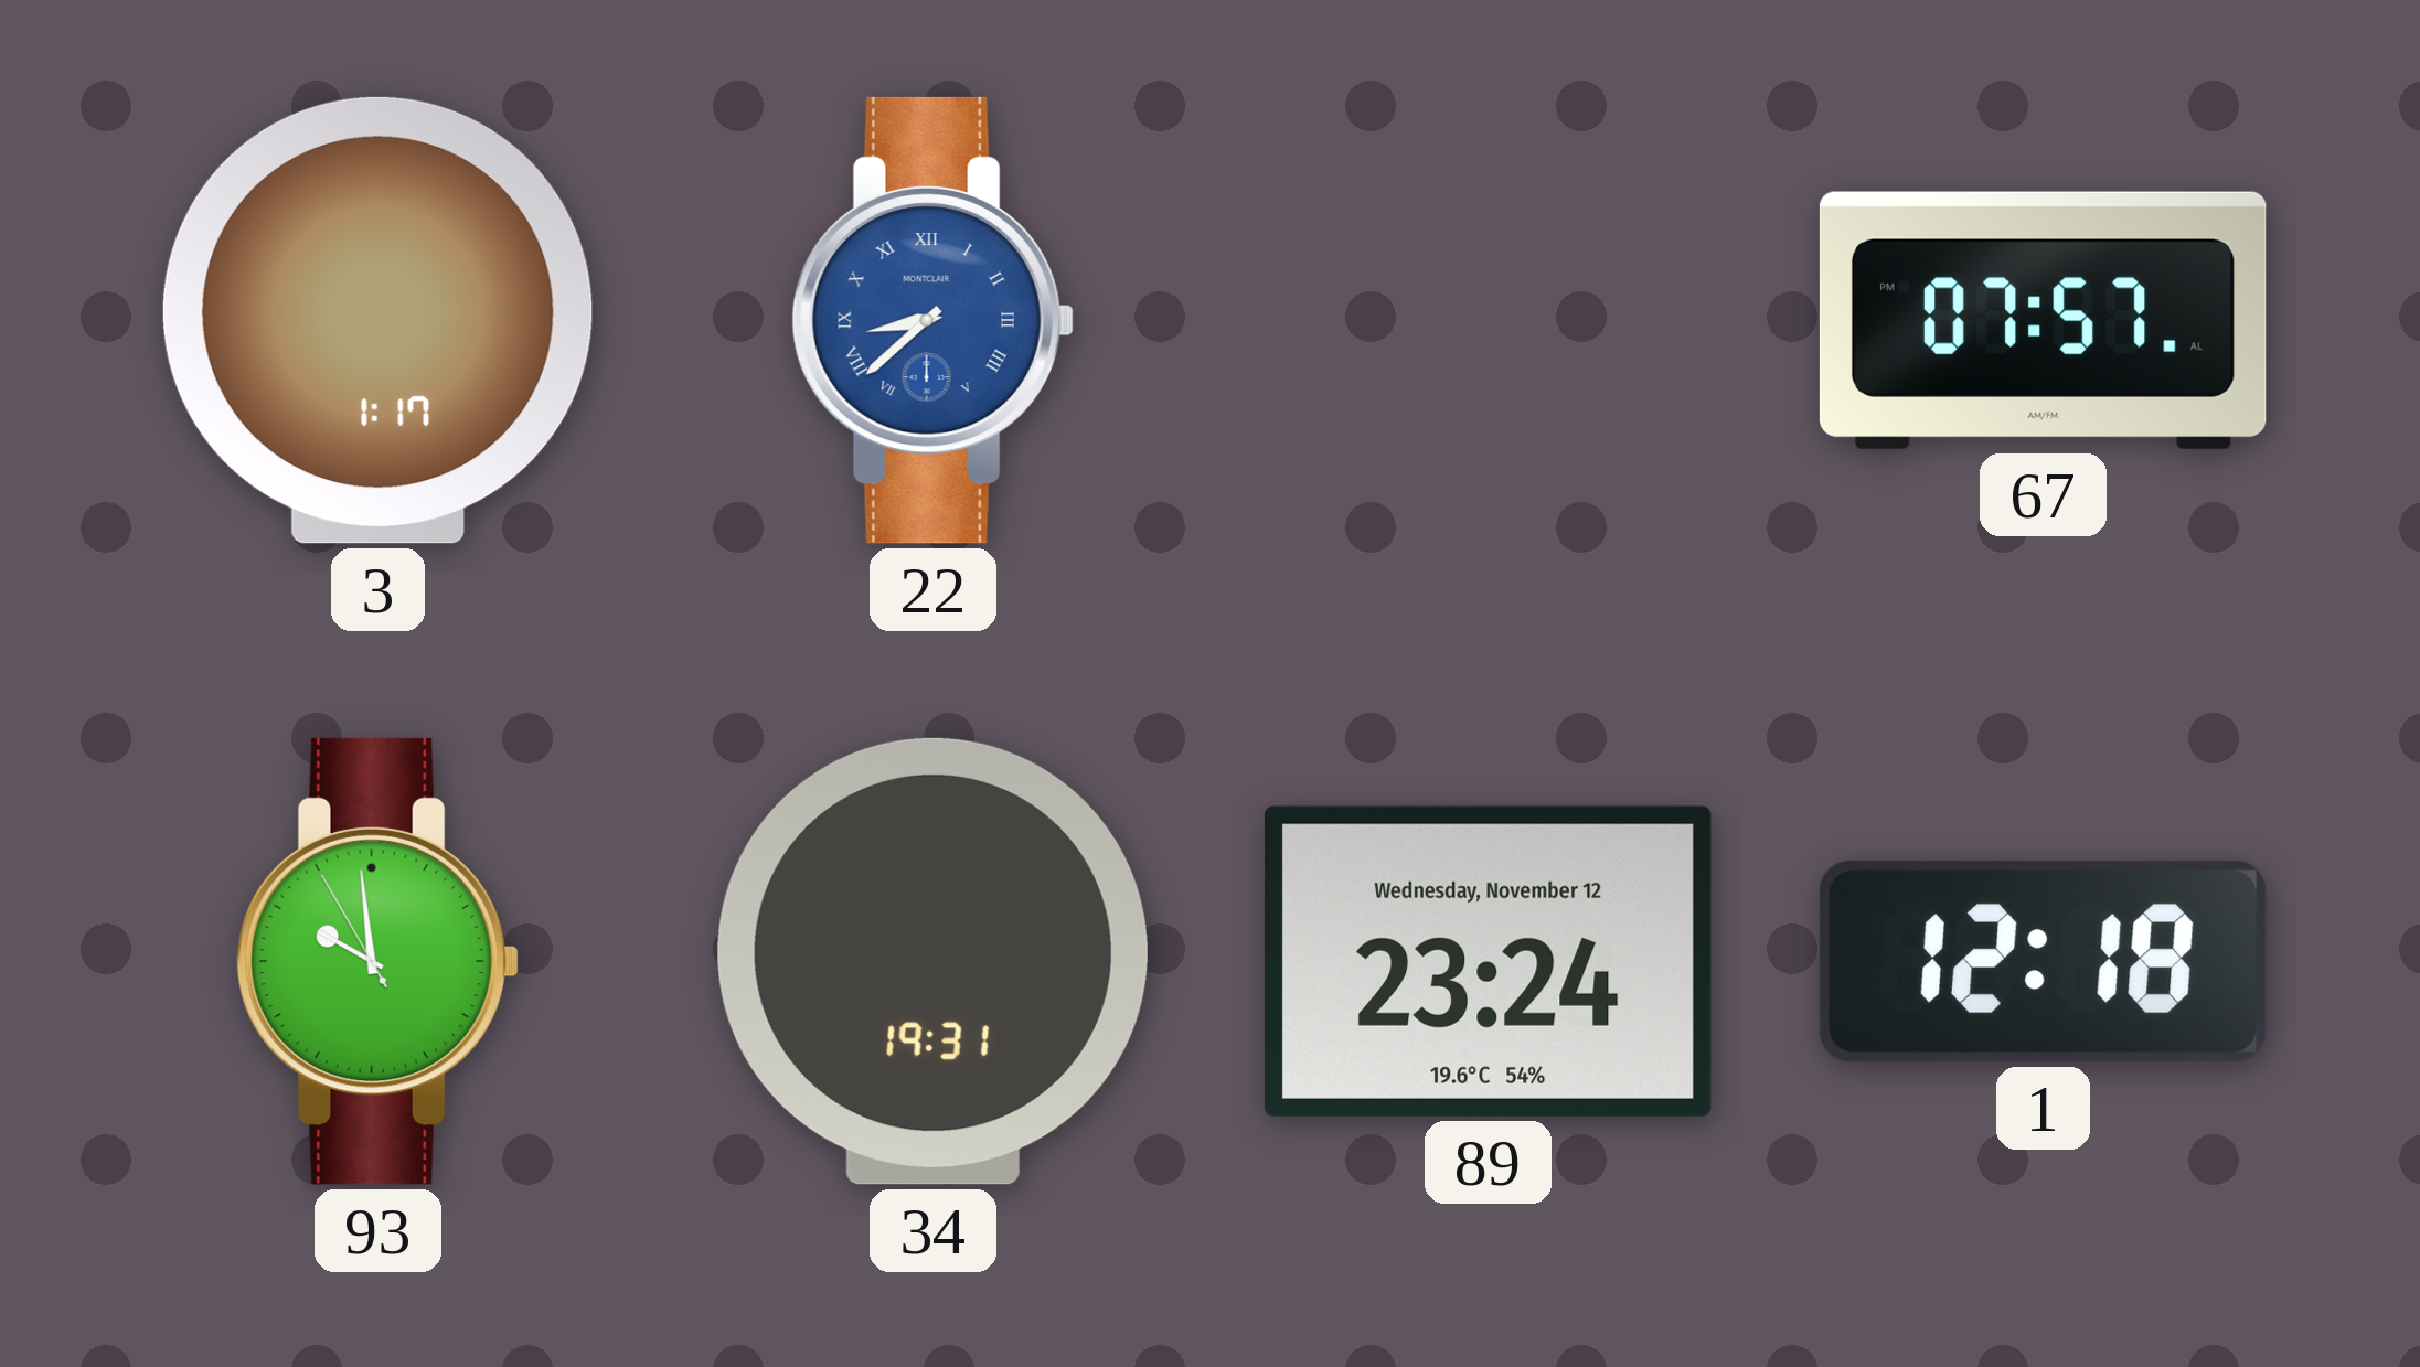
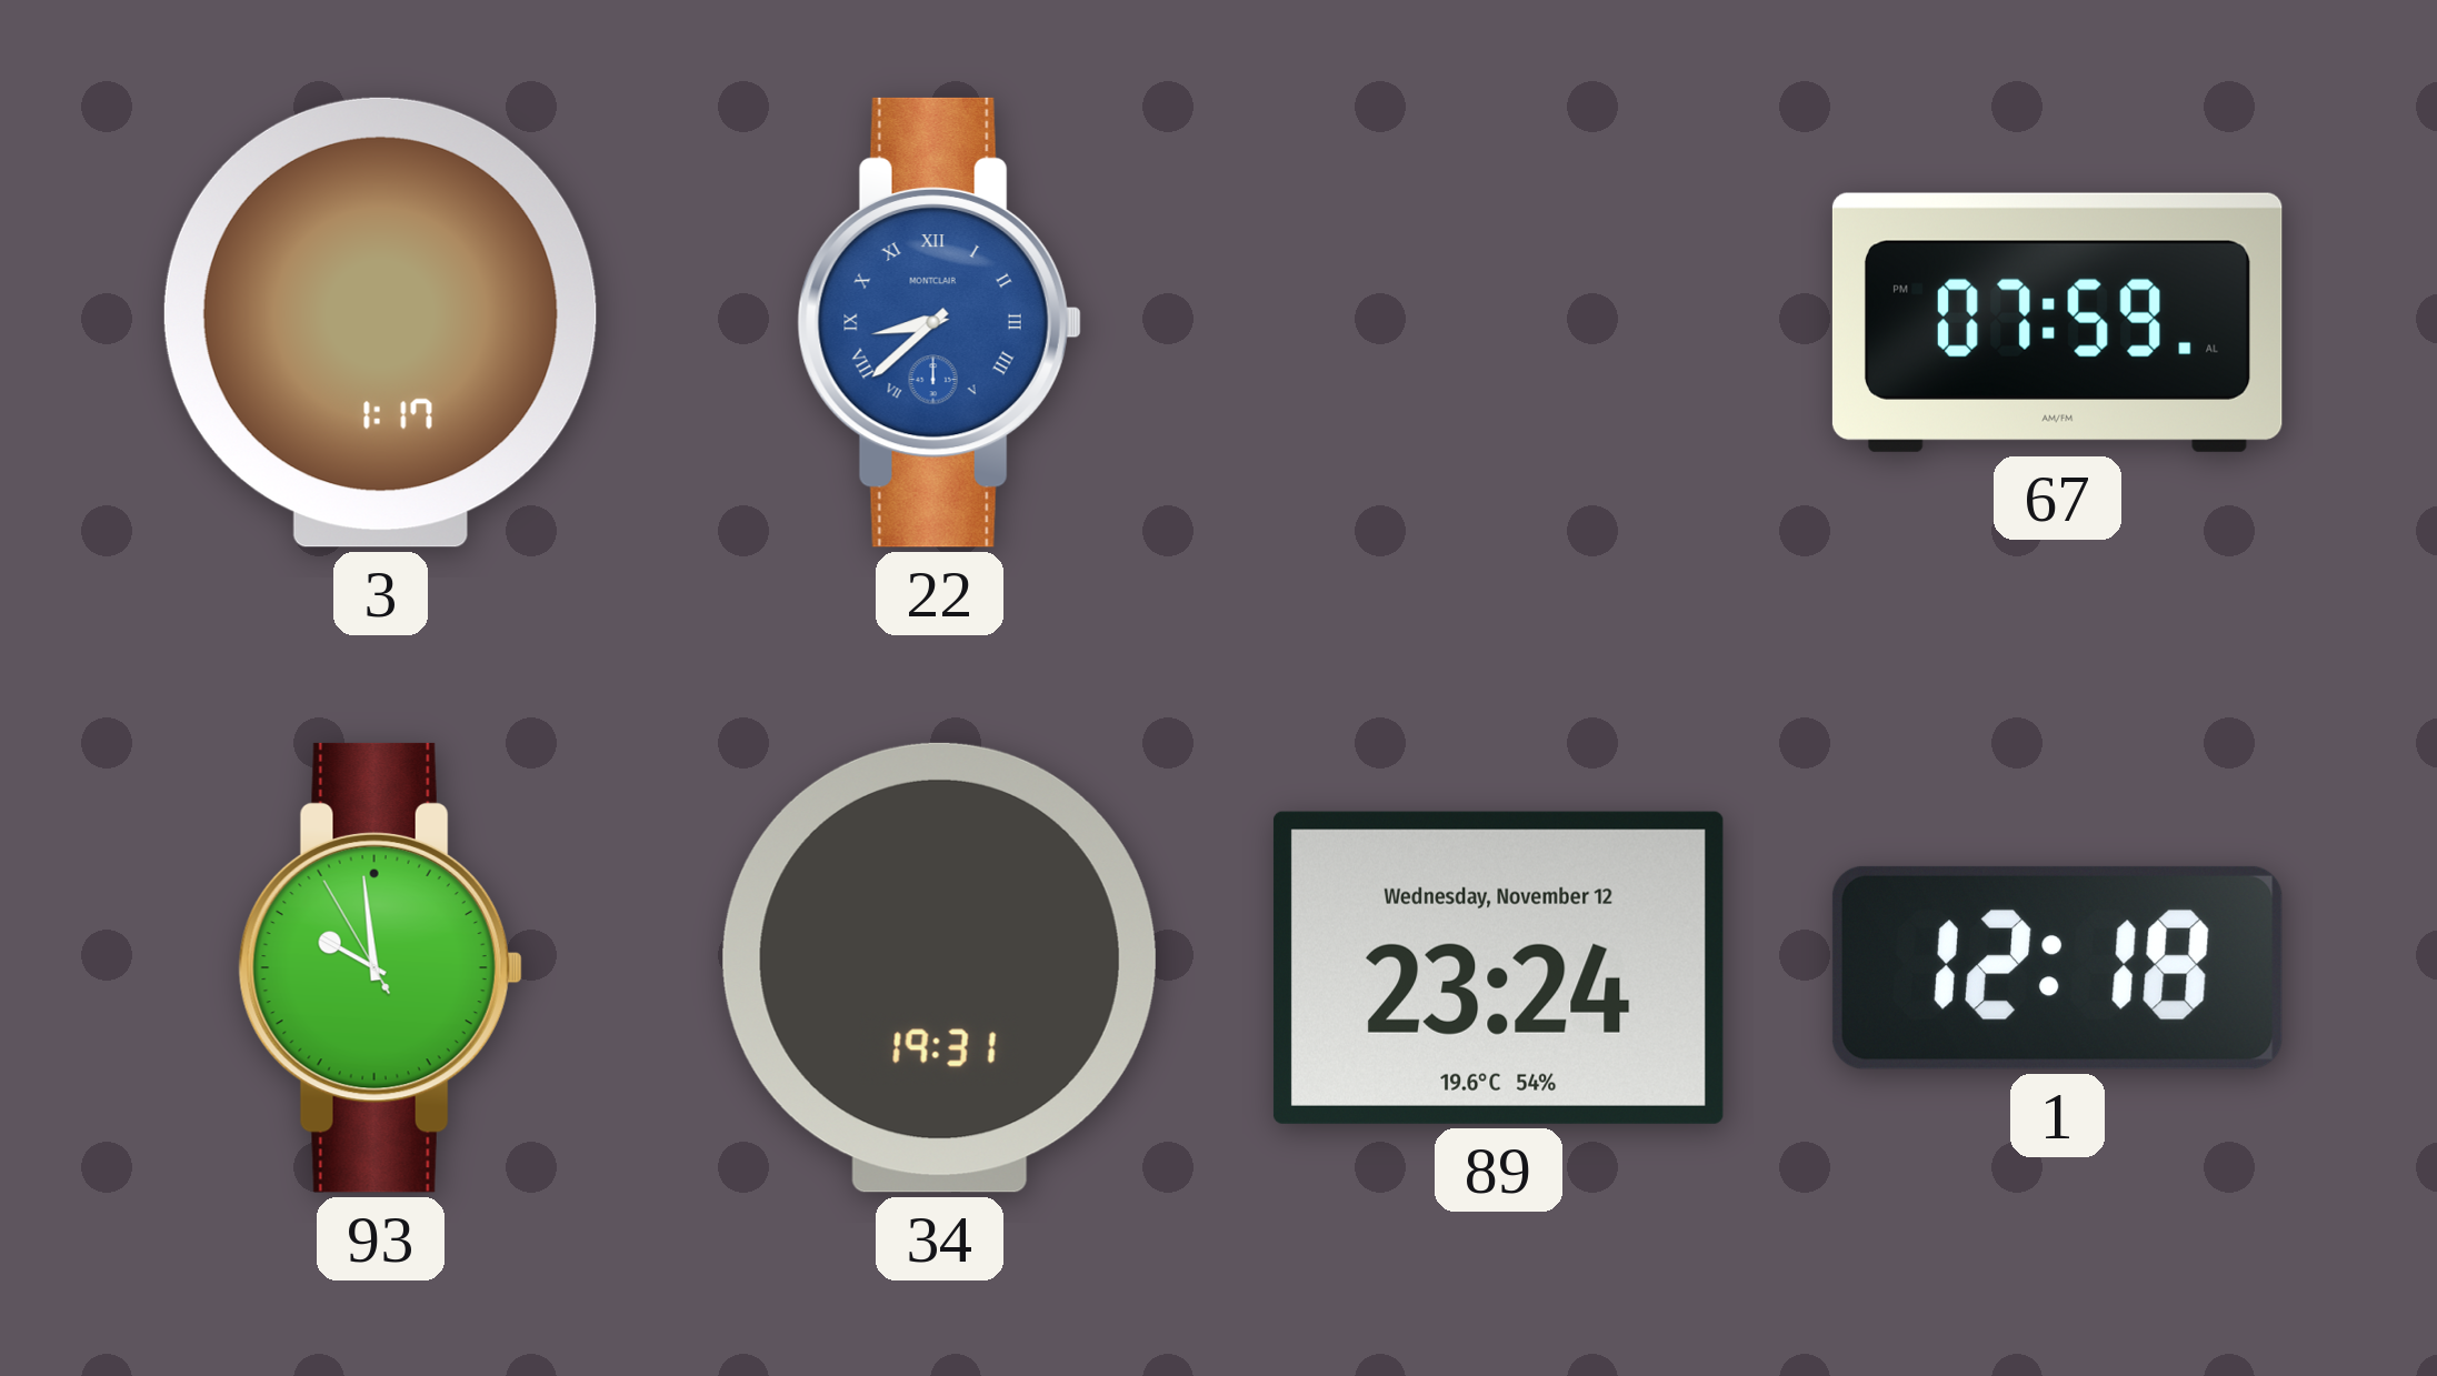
67: 07:57 -> 07:59 (2057, 322)
